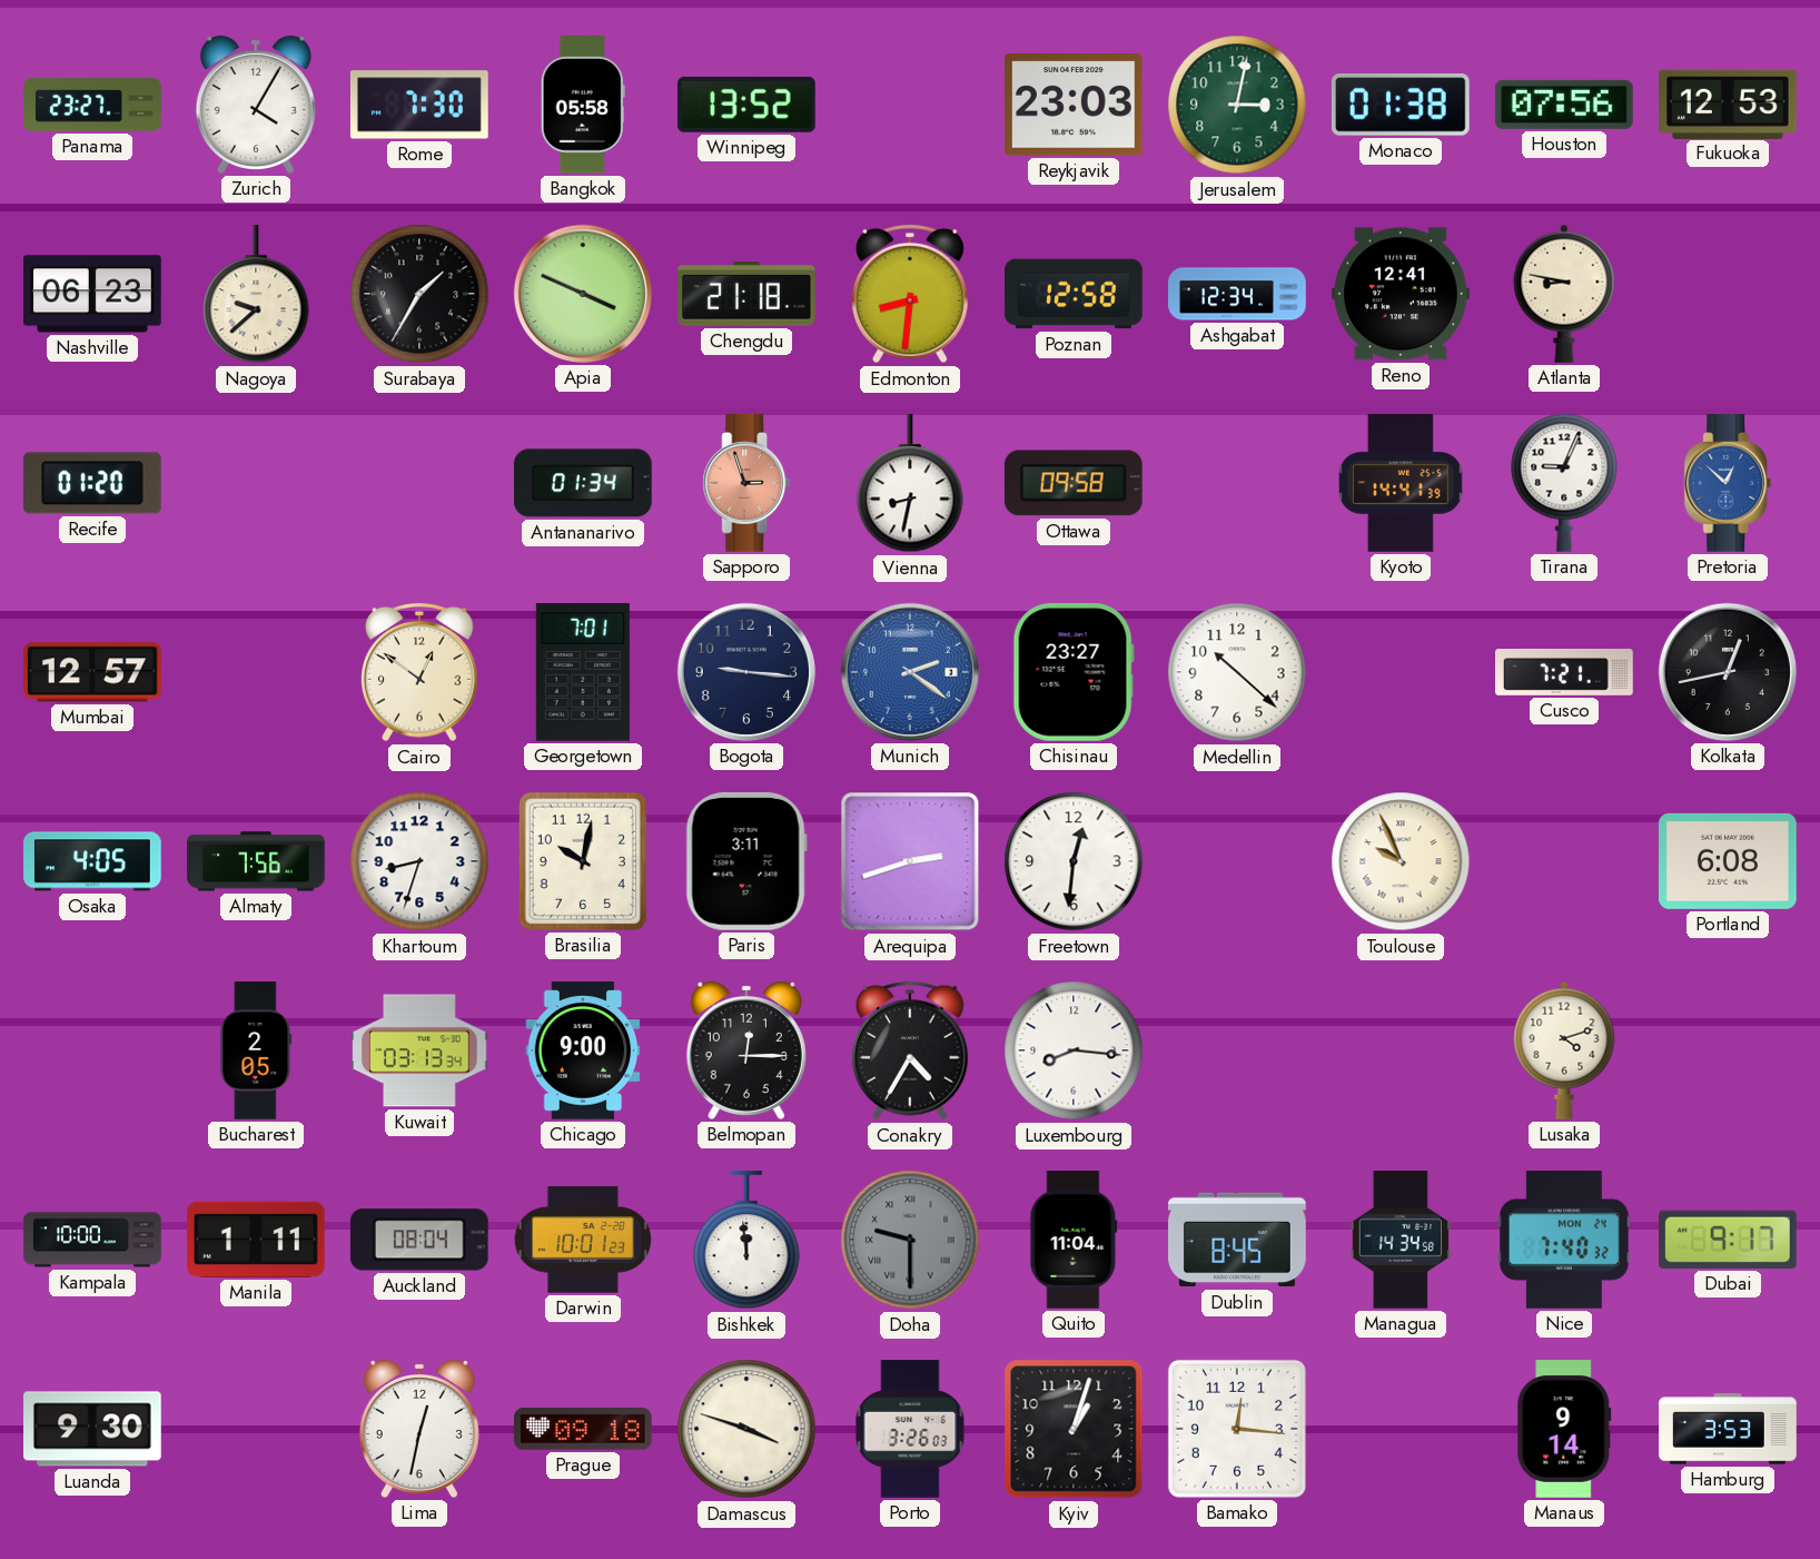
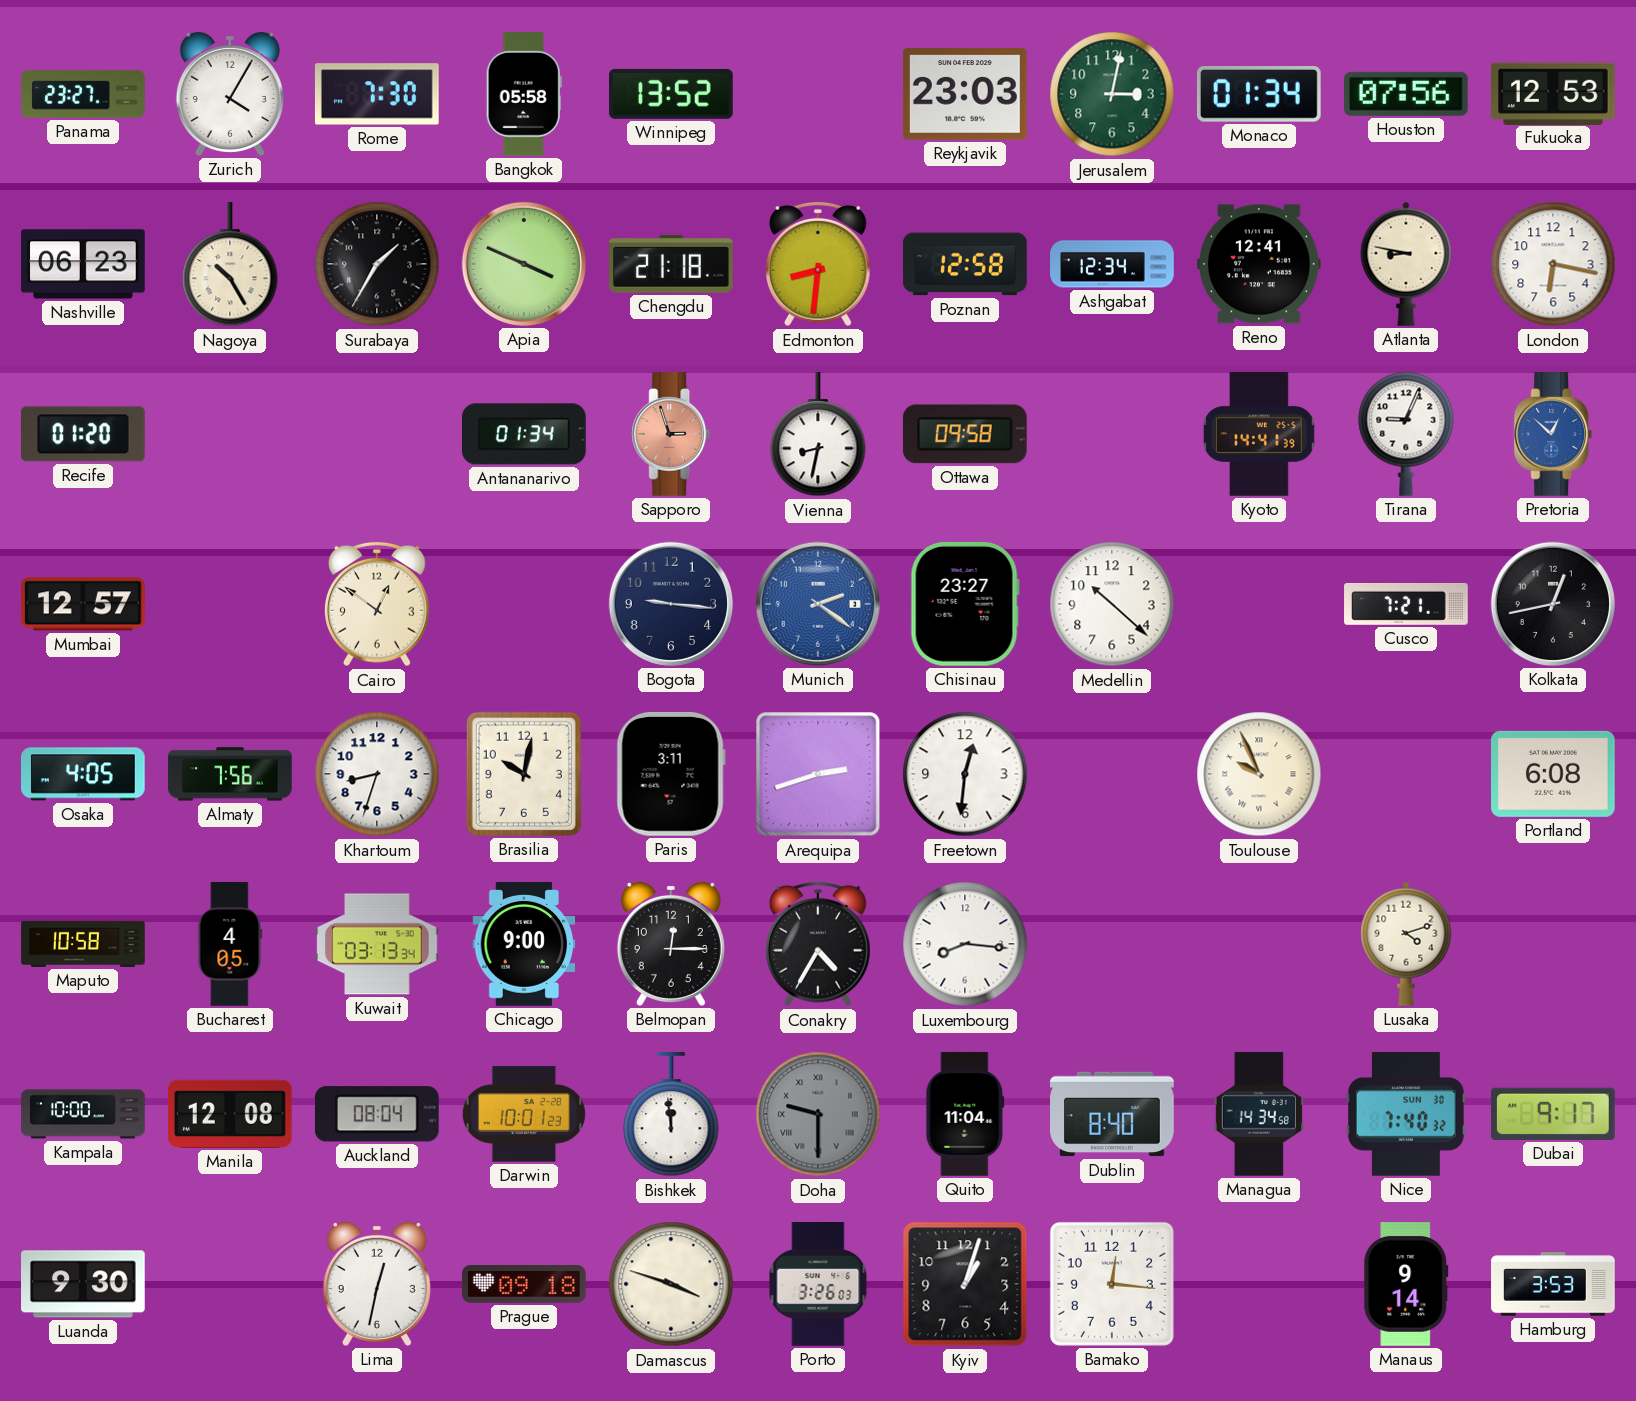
Monaco: 01:38 -> 01:34 (1259, 95)
Nagoya: 9:38 -> 10:25 (230, 265)
London: none -> 6:17 (1553, 264)
Georgetown: 7:01 -> none (583, 673)
Maputo: none -> 10:58 (83, 944)
Bucharest: 2:05 -> 4:05 (230, 944)
Manila: 1:11 -> 12:08 (230, 1114)
Dublin: 8:45 -> 8:40 (1112, 1114)
Nice date: MON 24 -> SUN 30 (1406, 1115)
